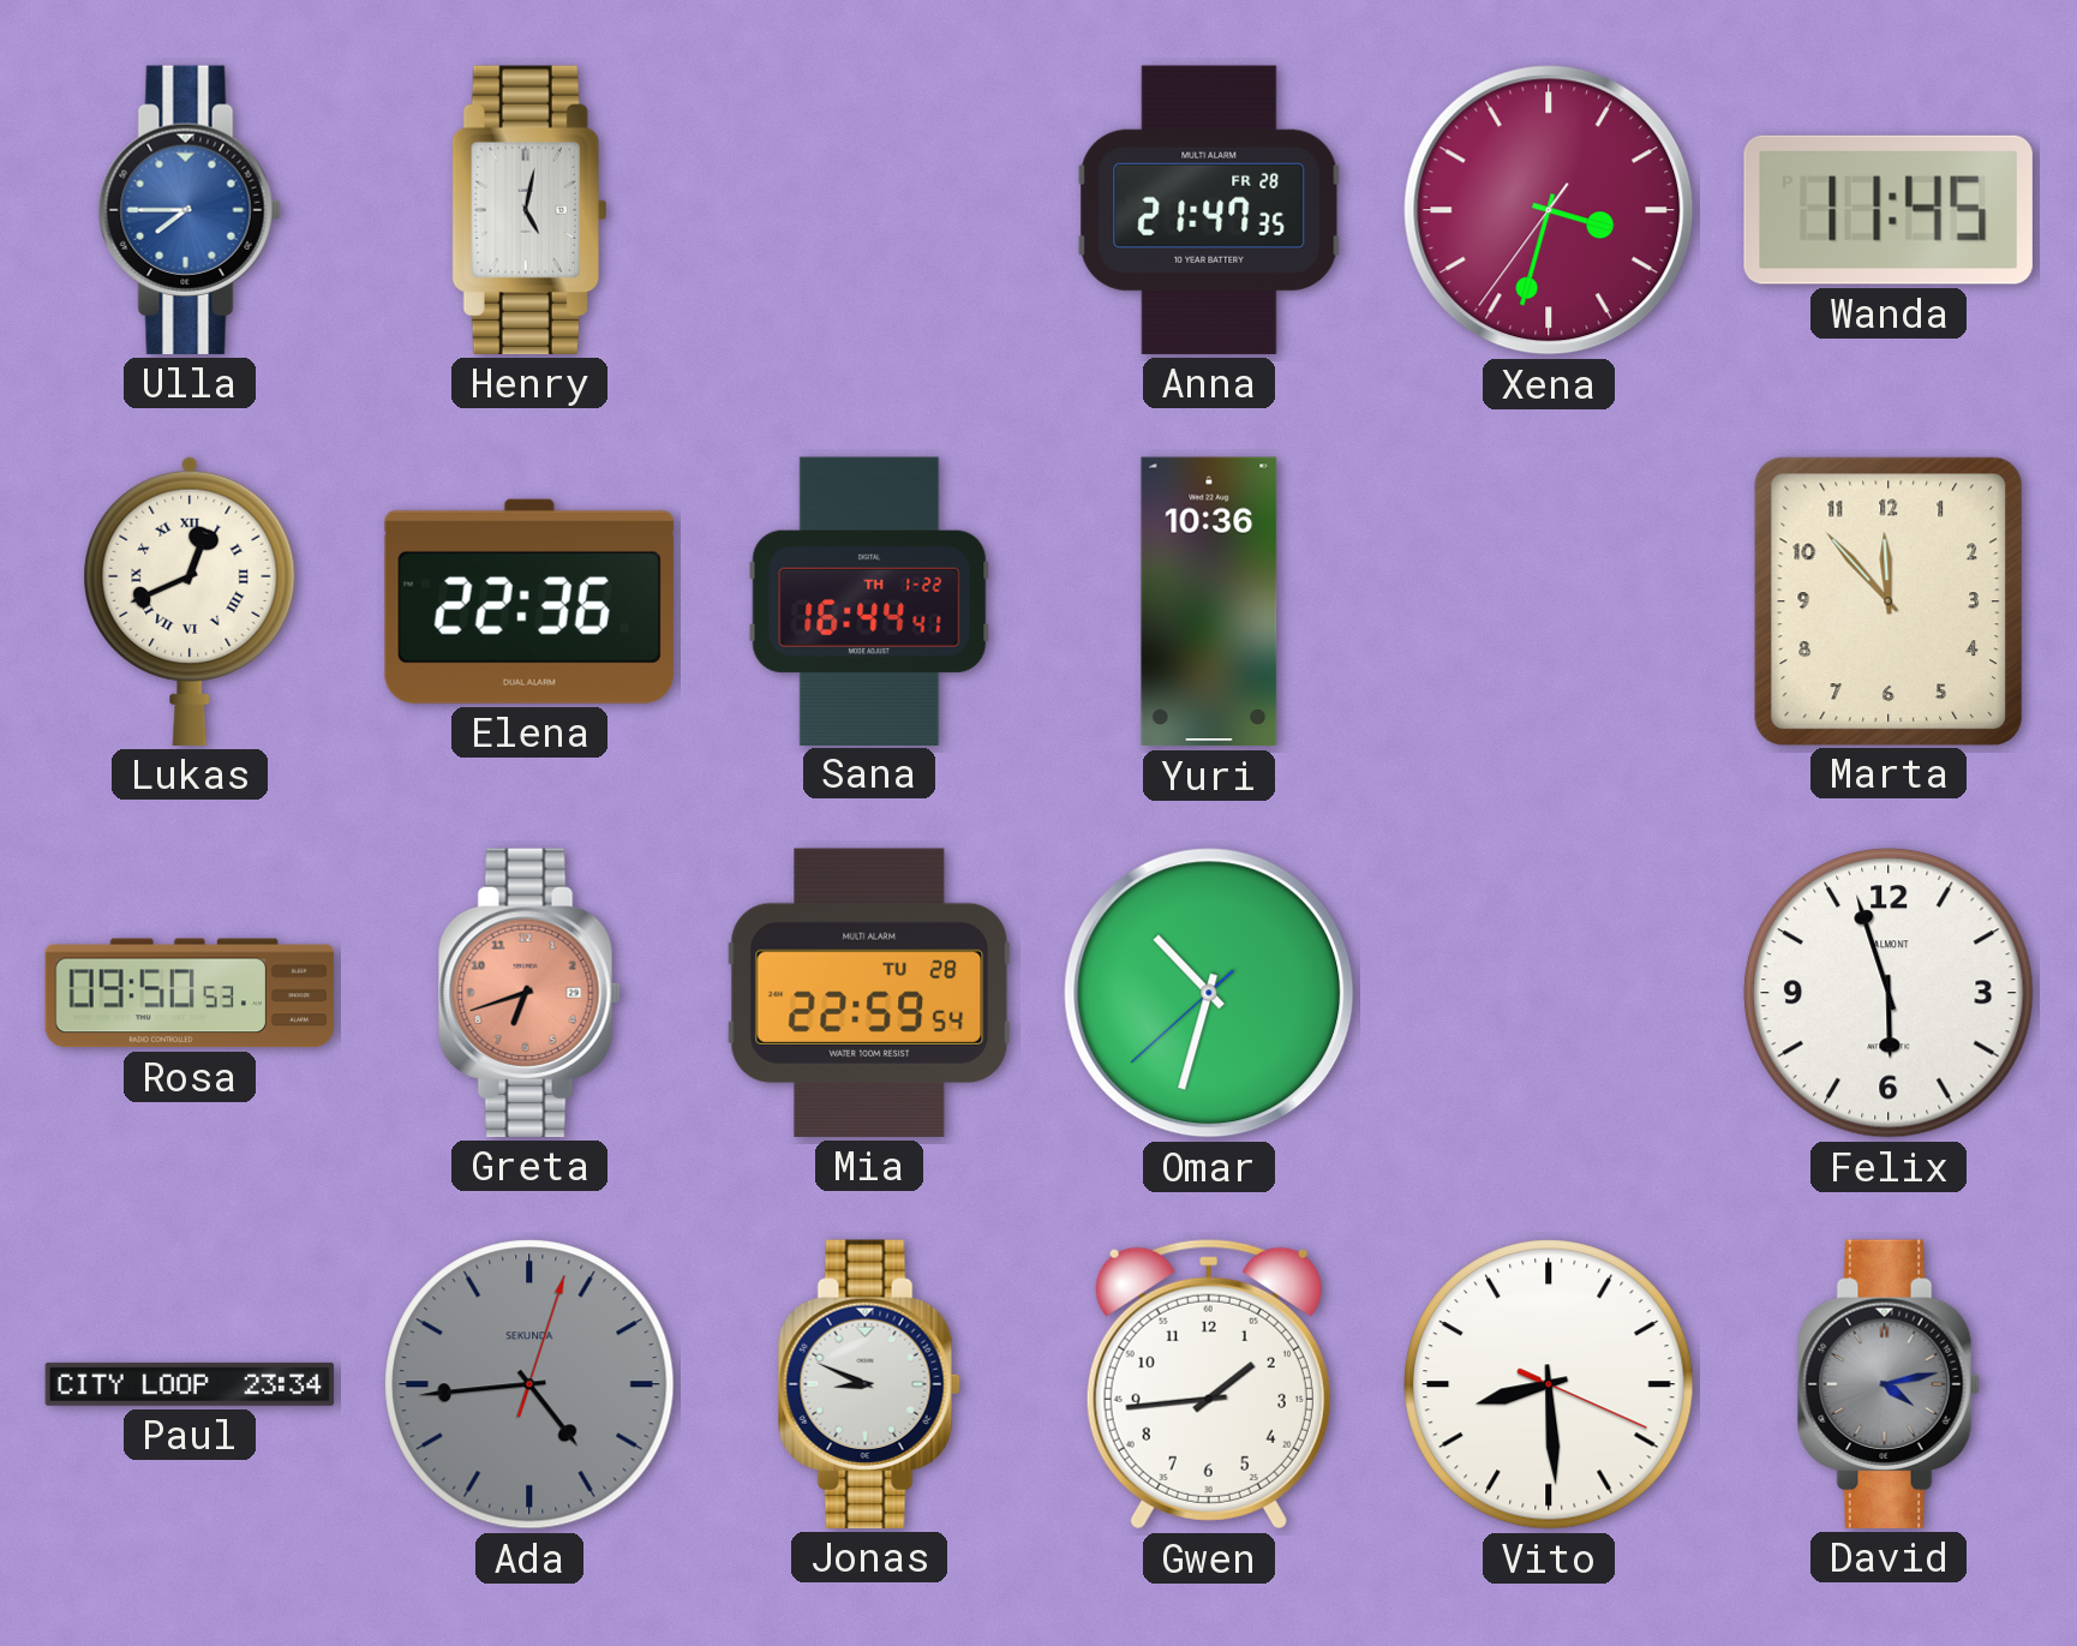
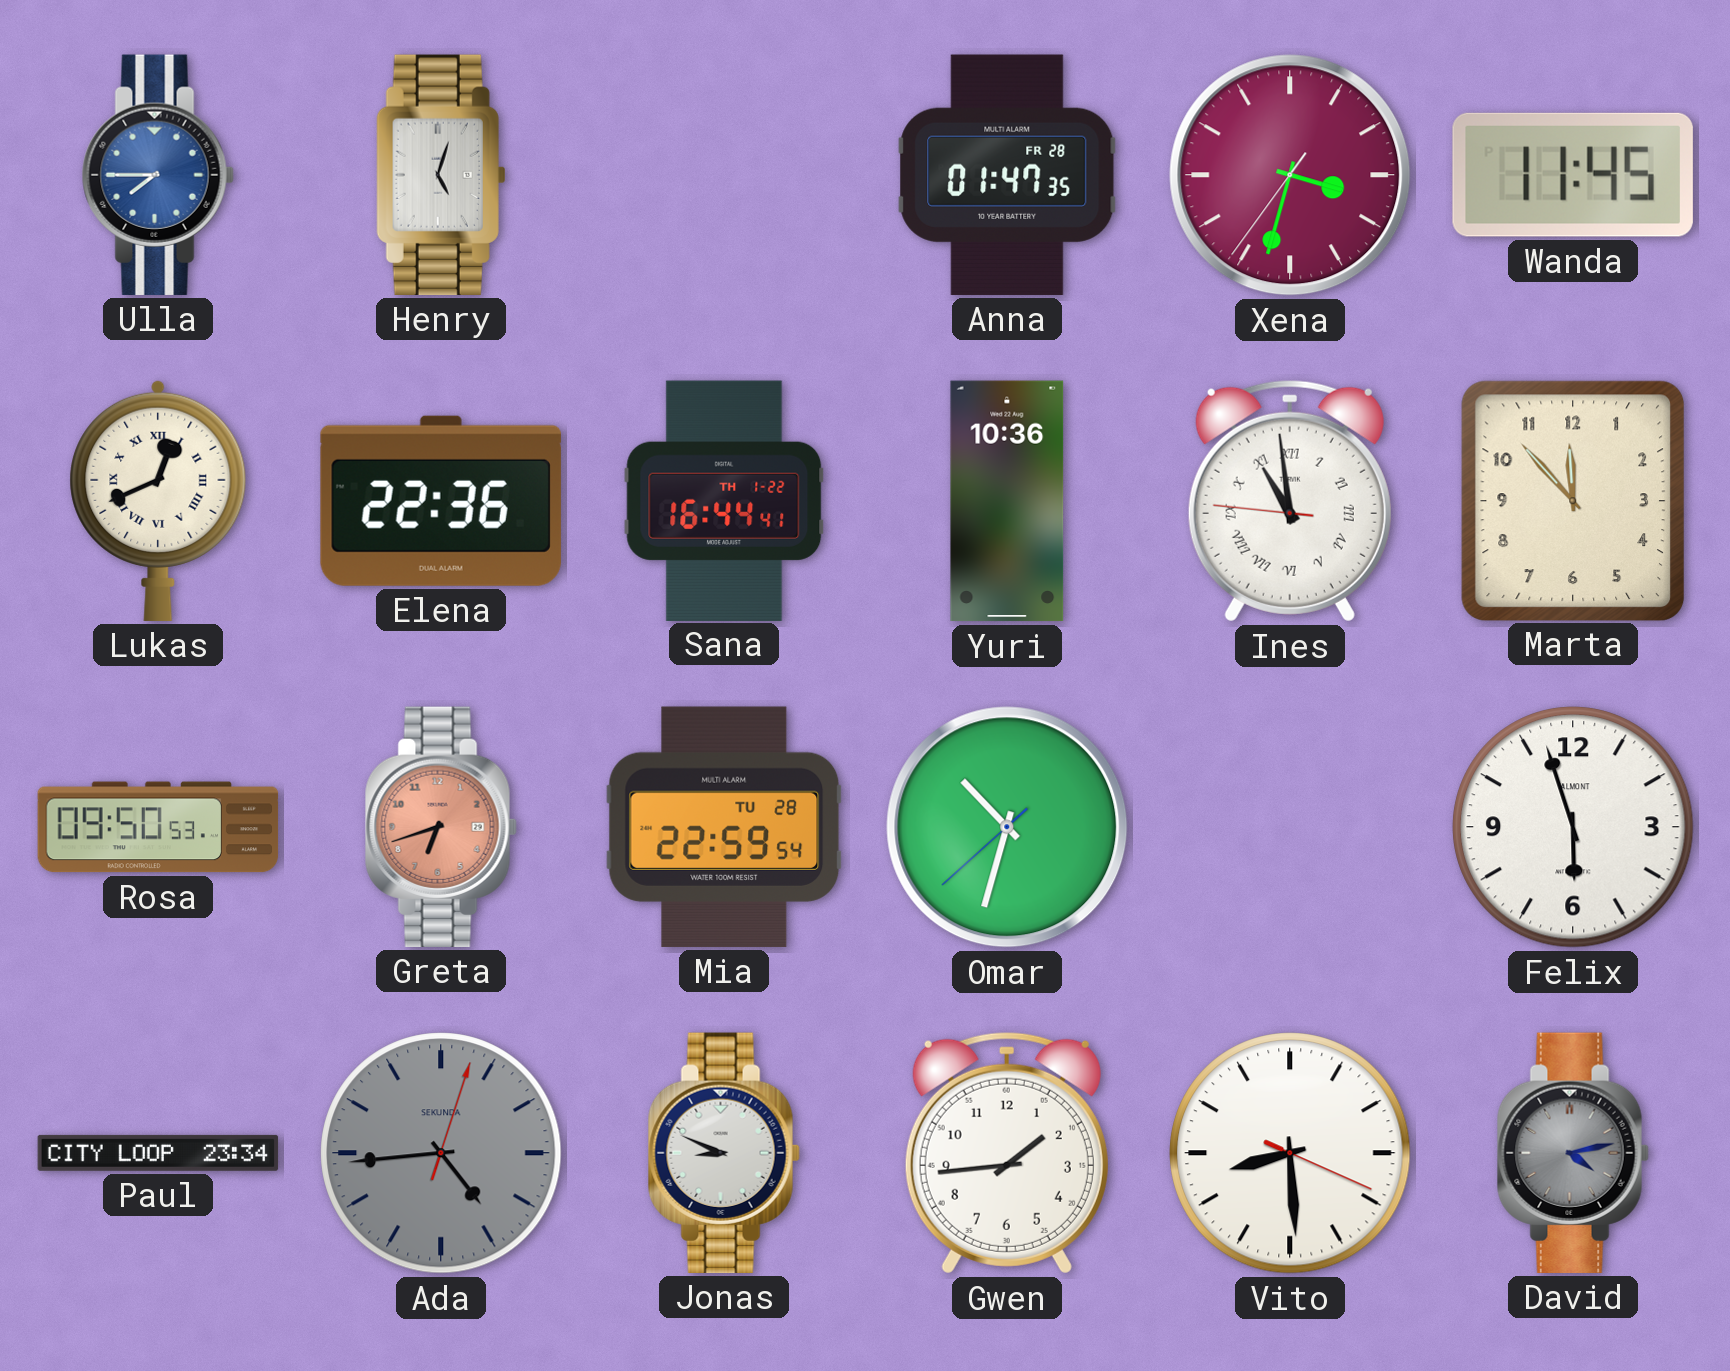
Henry: 5:02 -> 5:03 (441, 175)
Anna: 21:47 -> 01:47 (1007, 175)
Ines: none -> 10:58 (1290, 501)
